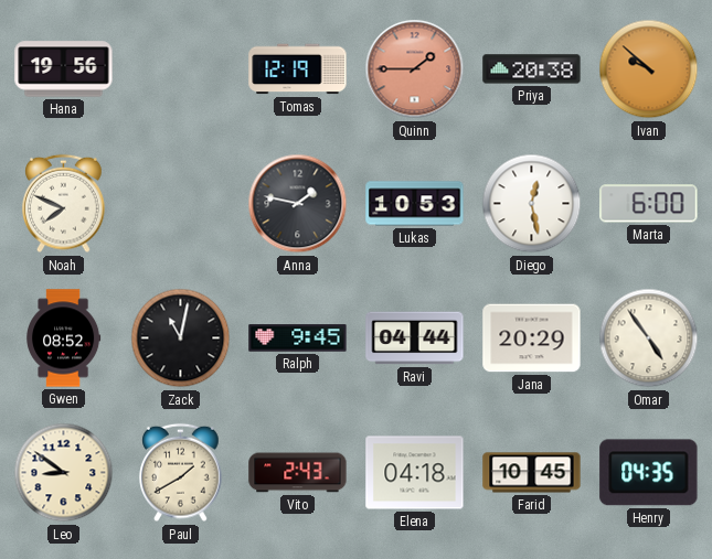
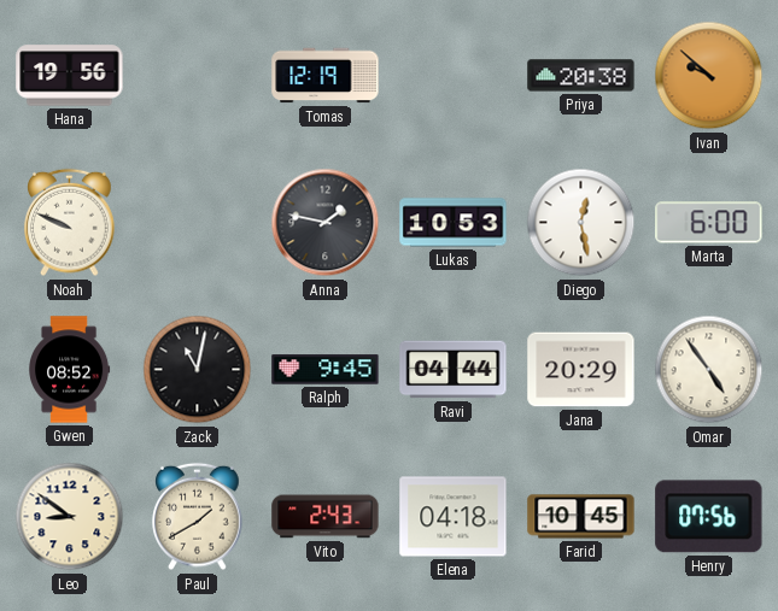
Quinn: 1:45 -> none (415, 69)
Noah: 7:49 -> 9:49 (70, 223)
Henry: 04:35 -> 07:56 (709, 517)
